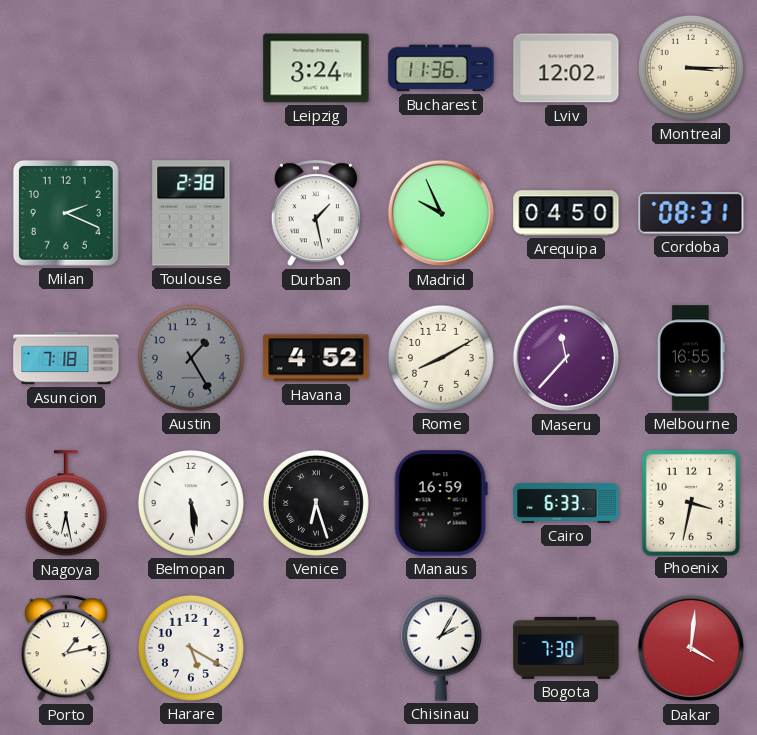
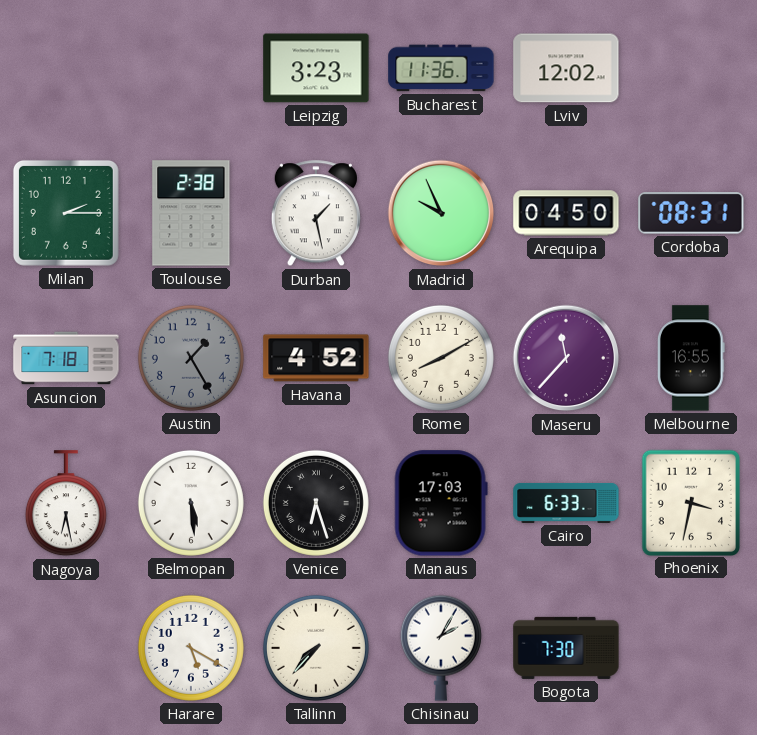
Leipzig: 3:24 -> 3:23 (316, 68)
Montreal: 3:15 -> none (691, 68)
Milan: 2:19 -> 2:15 (66, 213)
Manaus: 16:59 -> 17:03 (441, 503)
Porto: 1:13 -> none (66, 649)
Tallinn: none -> 7:37 (316, 648)
Dakar: 4:01 -> none (691, 648)
